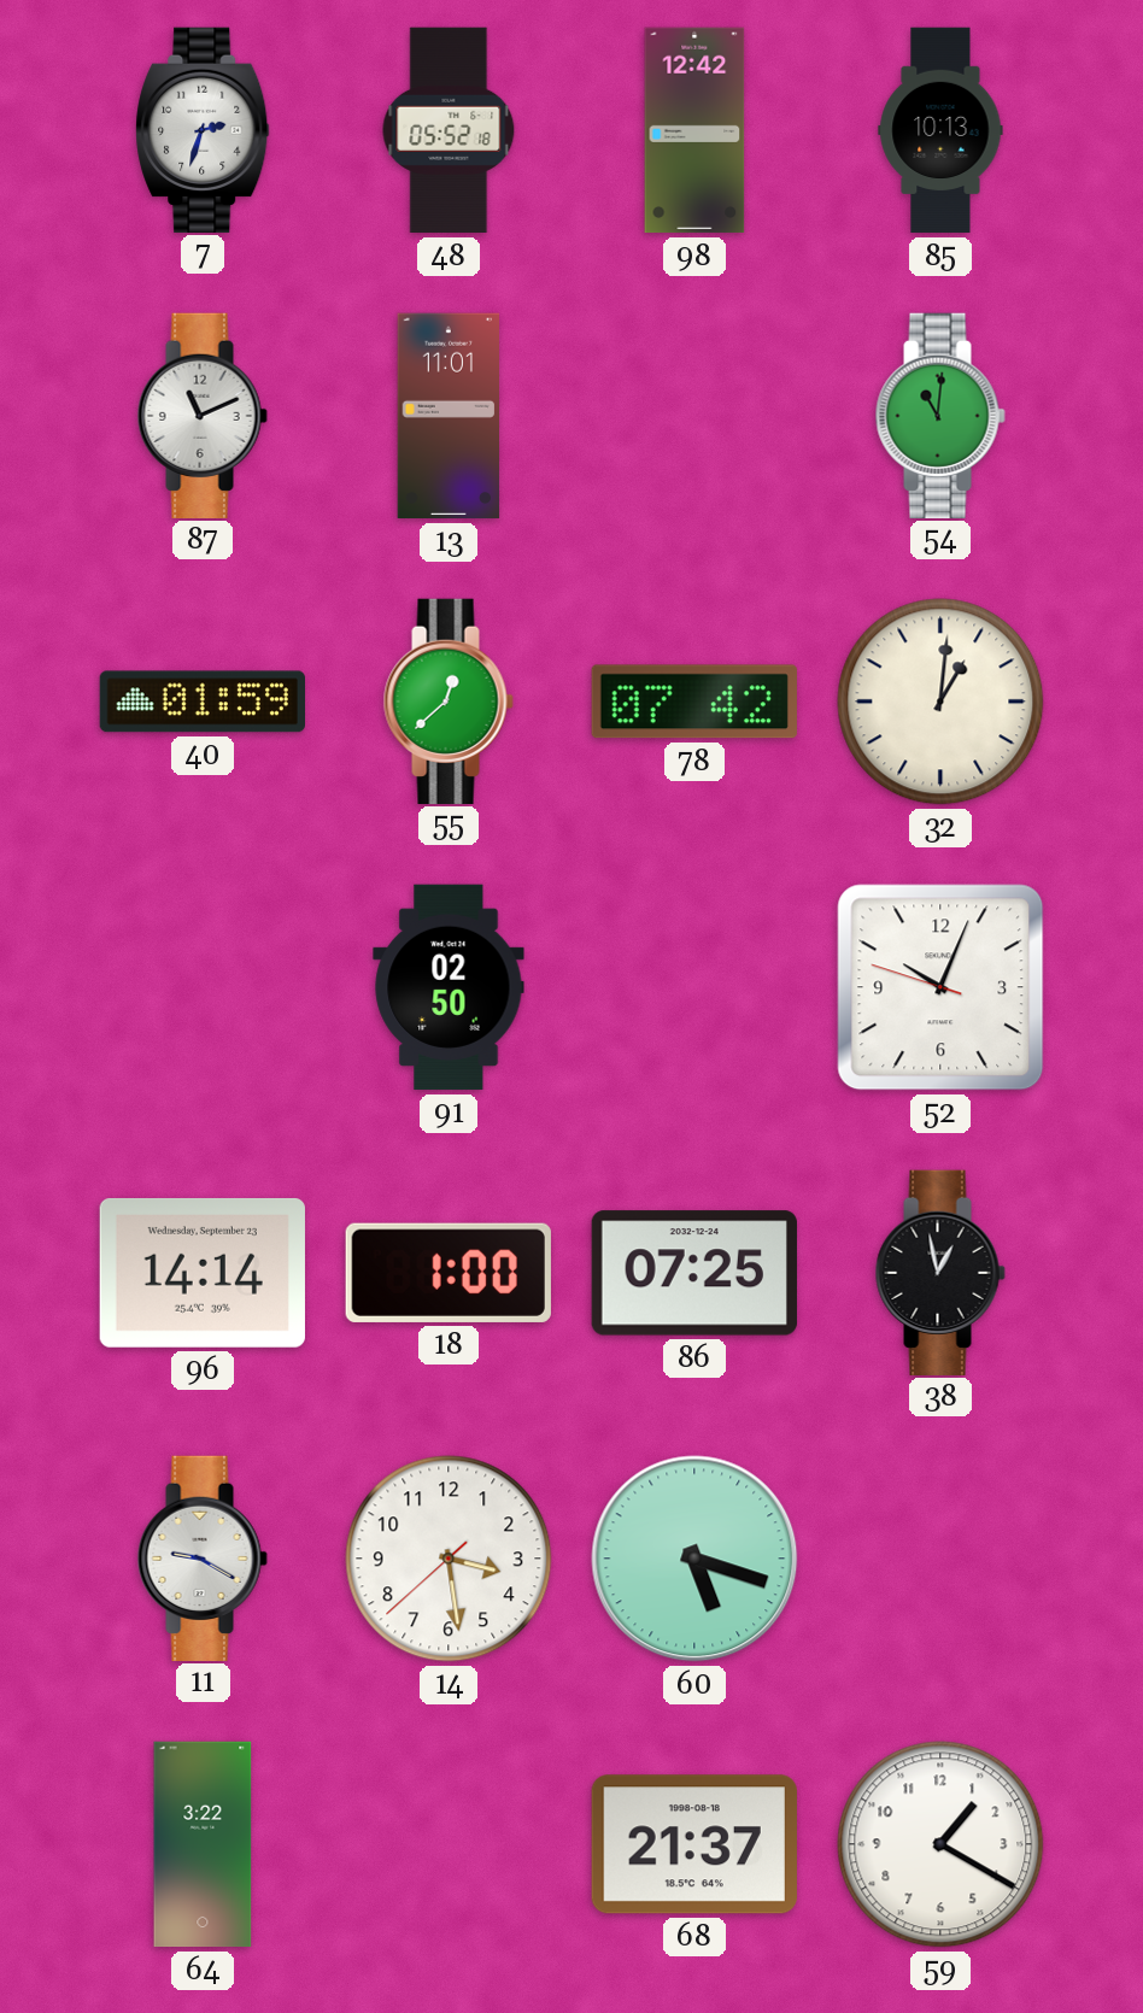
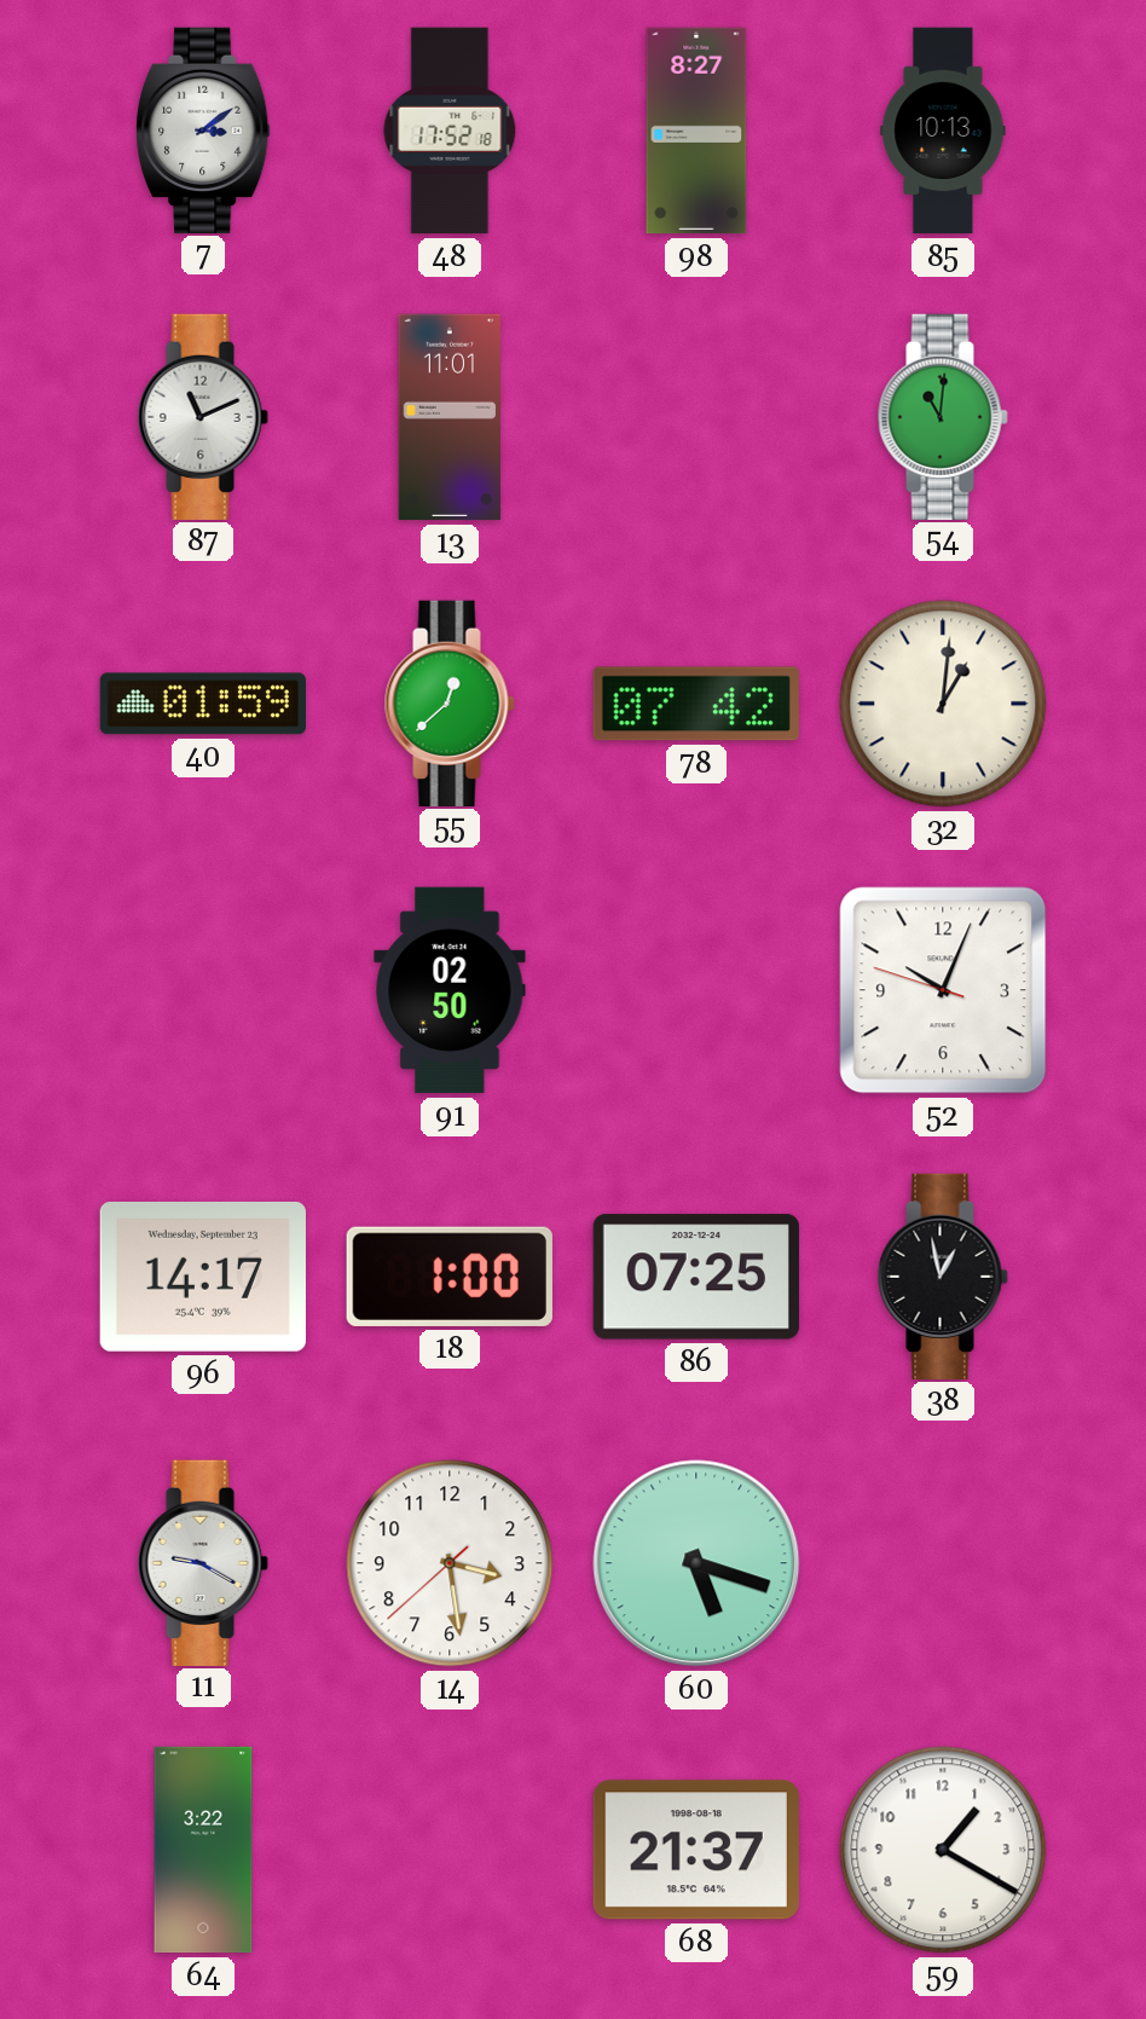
7: 2:33 -> 3:09 (203, 129)
48: 05:52 -> 17:52 (450, 131)
98: 12:42 -> 8:27 (696, 131)
96: 14:14 -> 14:17 (203, 1277)
